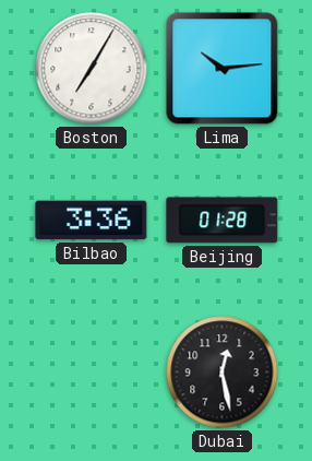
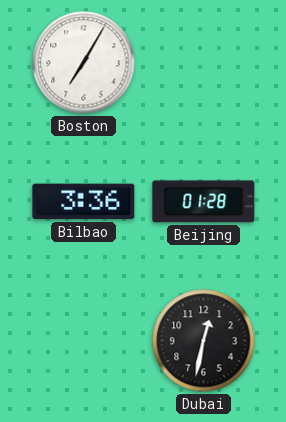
Lima: 10:14 -> none (223, 69)
Dubai: 12:28 -> 12:32 (204, 341)
